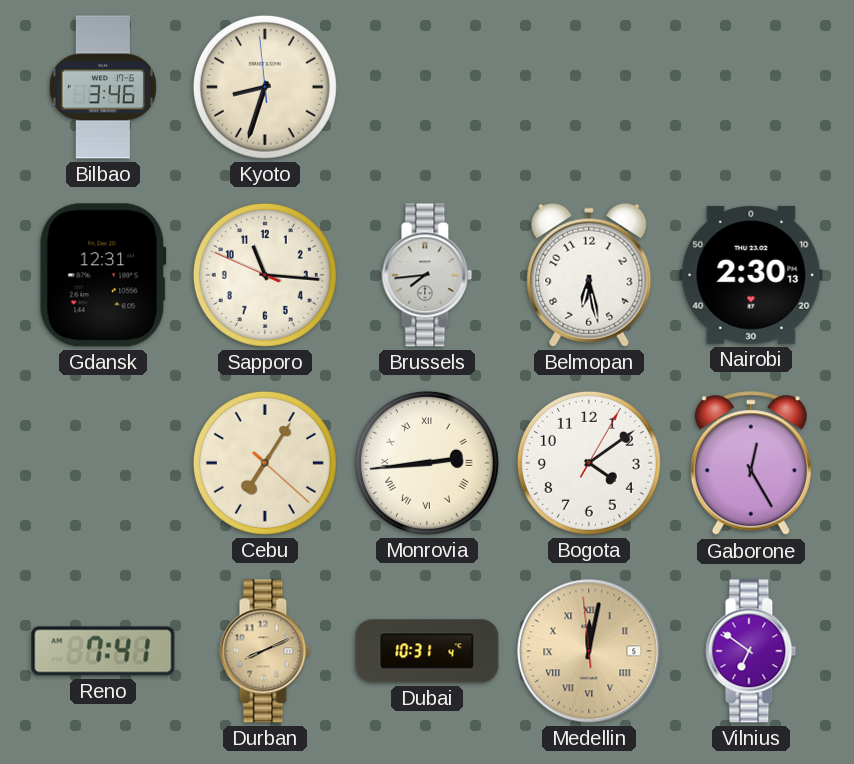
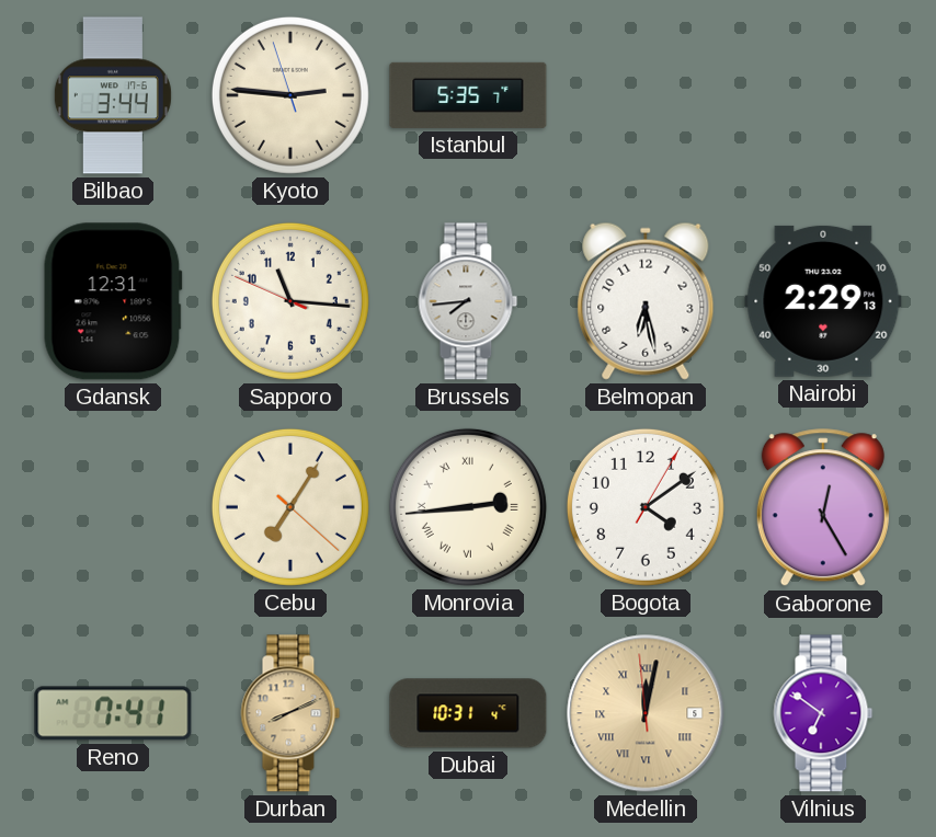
Bilbao: 3:46 -> 3:44 (113, 95)
Kyoto: 8:32 -> 2:45 (290, 95)
Istanbul: none -> 5:35 (468, 95)
Nairobi: 2:30 -> 2:29 (823, 301)
